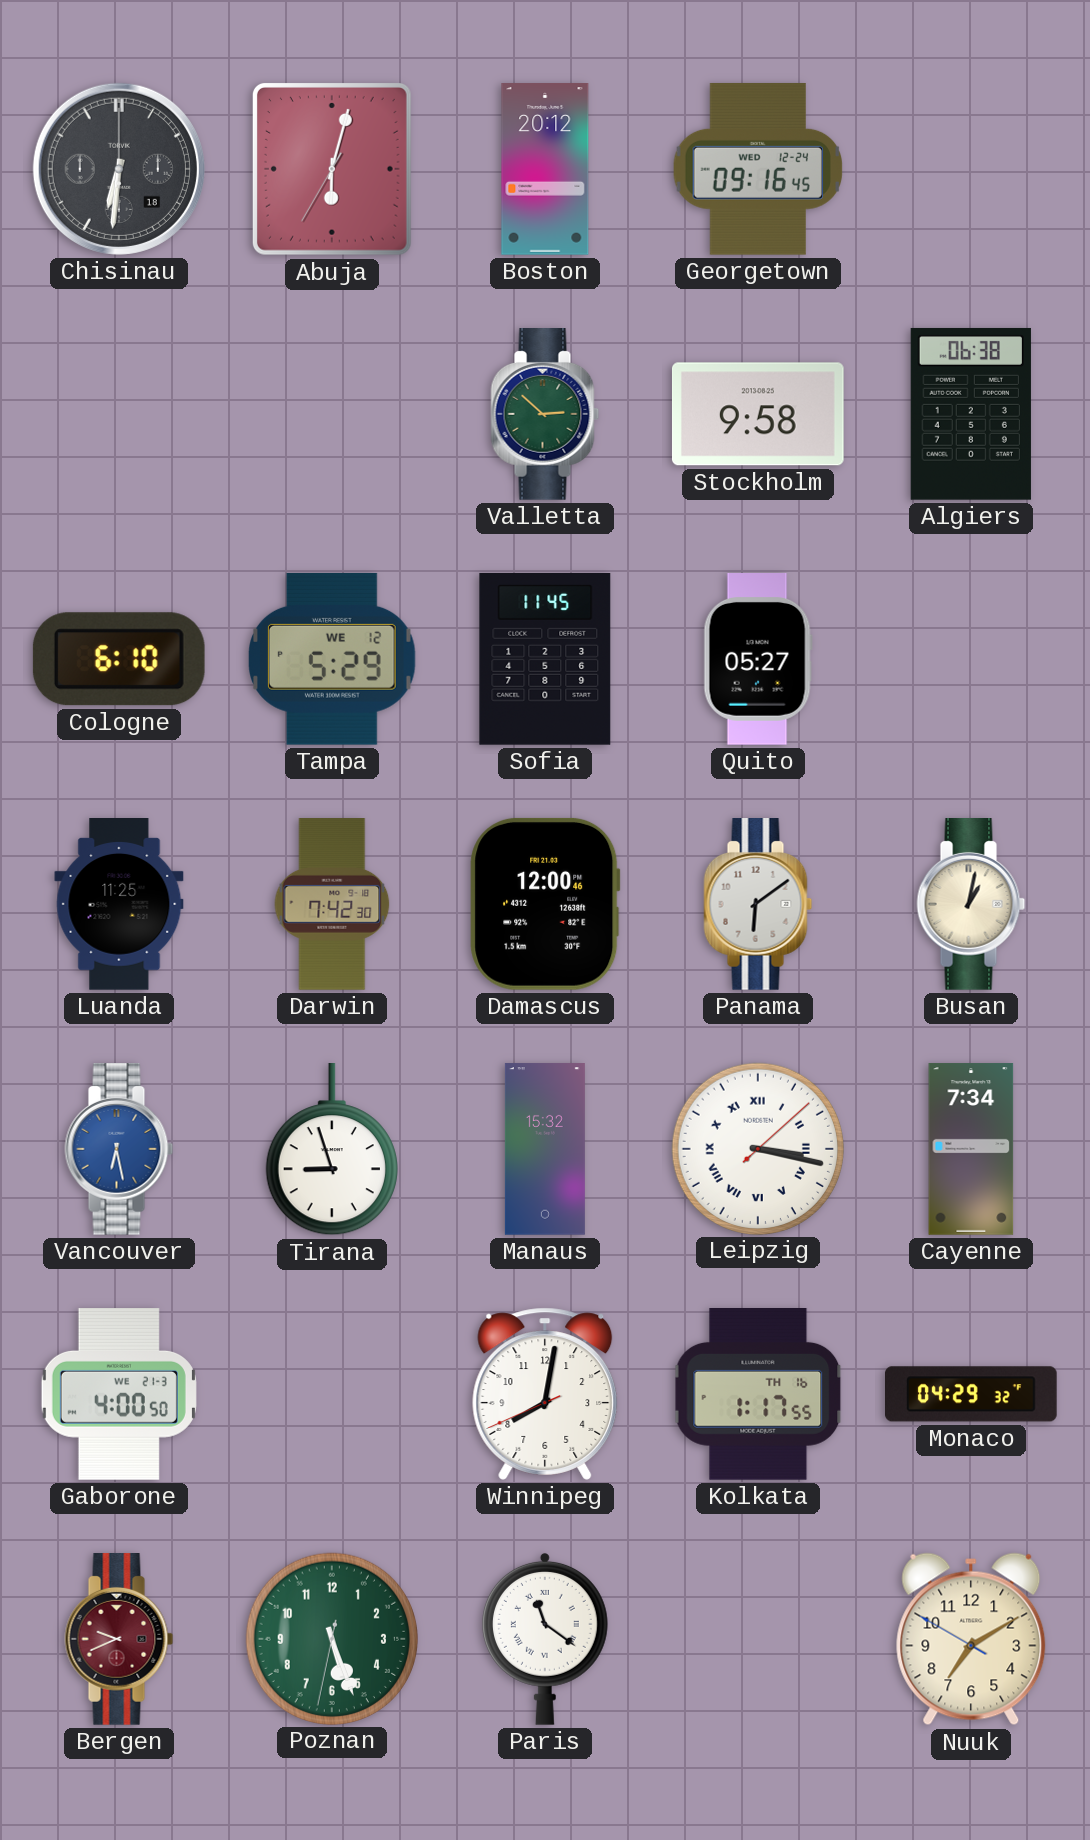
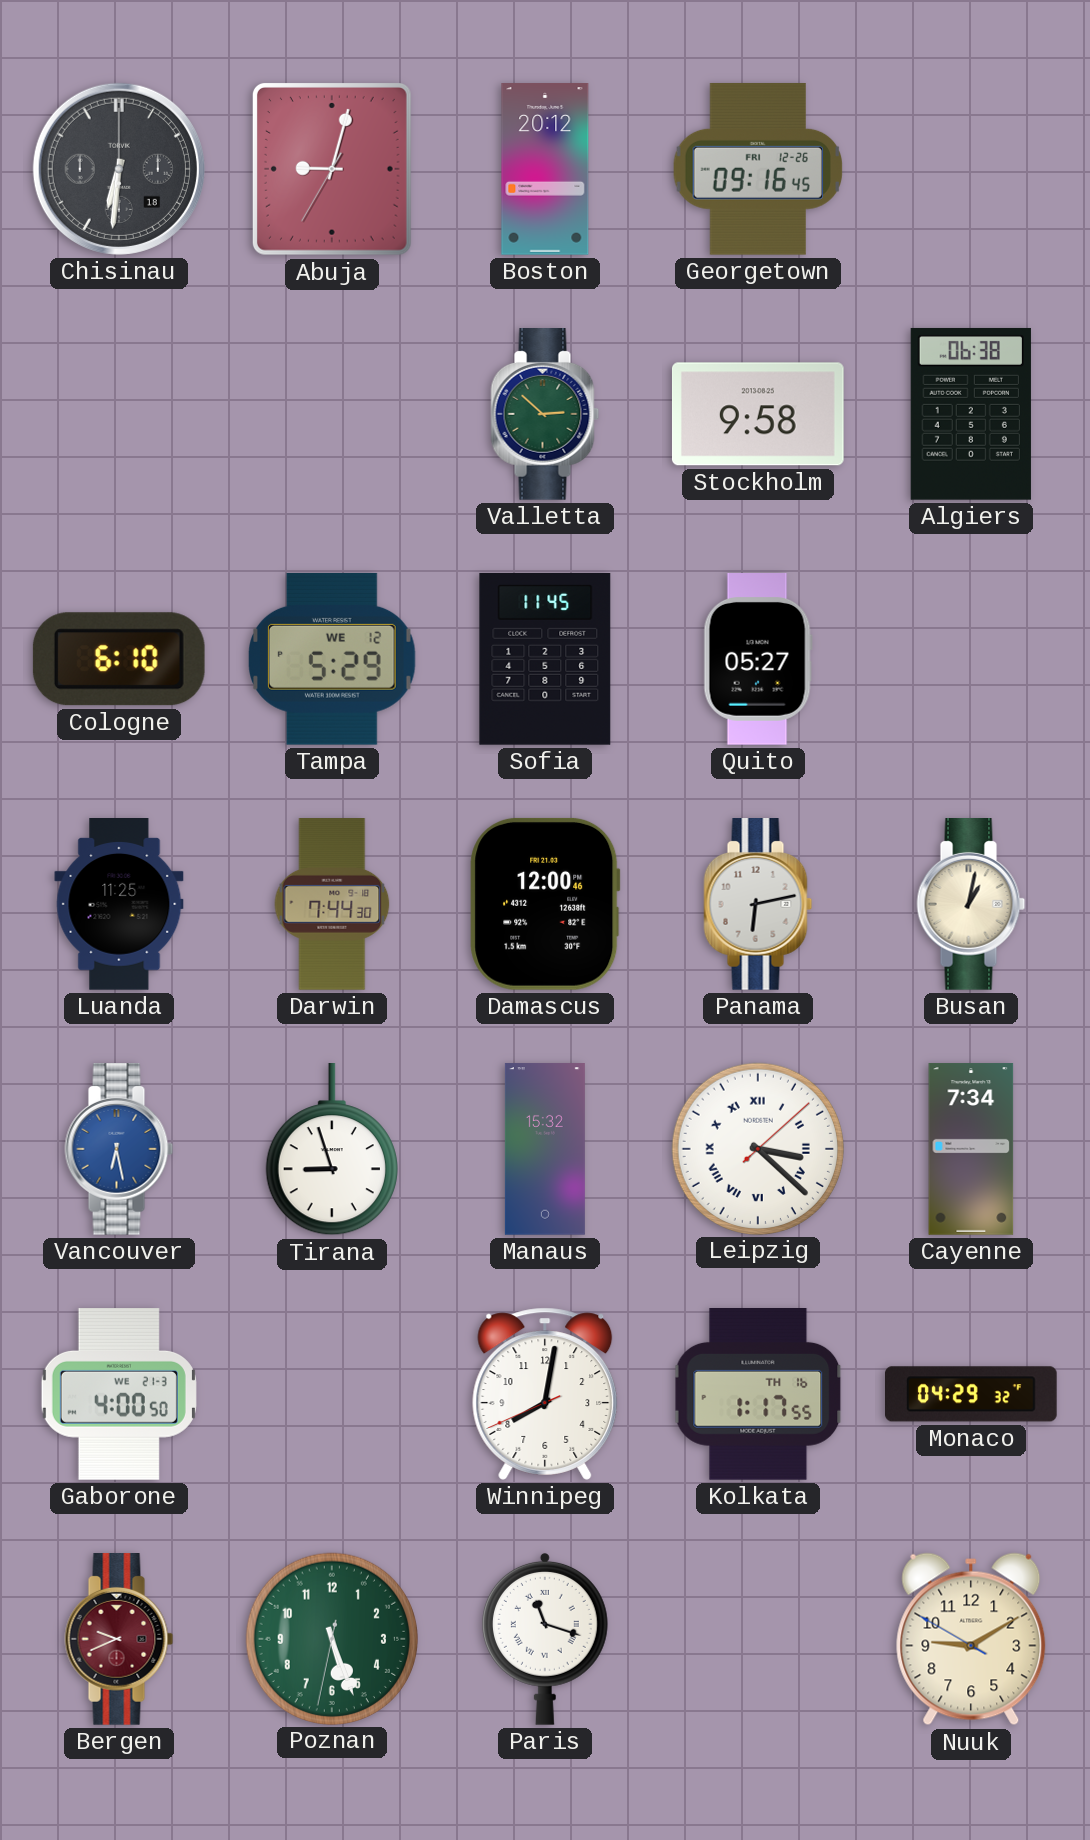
Abuja: 6:02 -> 9:02 (332, 169)
Georgetown date: WED 12-24 -> FRI 12-26 (758, 169)
Darwin: 7:42 -> 7:44 (332, 904)
Panama: 6:09 -> 6:13 (758, 905)
Leipzig: 3:17 -> 3:22 (757, 1148)
Paris: 11:21 -> 11:18 (545, 1639)
Nuuk: 7:09 -> 9:09 (971, 1639)
